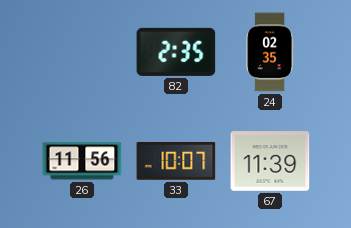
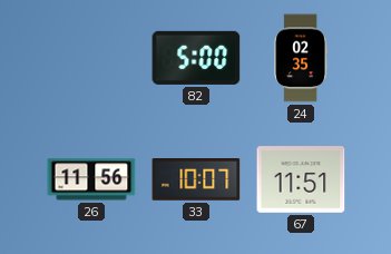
82: 2:35 -> 5:00 (196, 58)
67: 11:39 -> 11:51 (301, 179)
